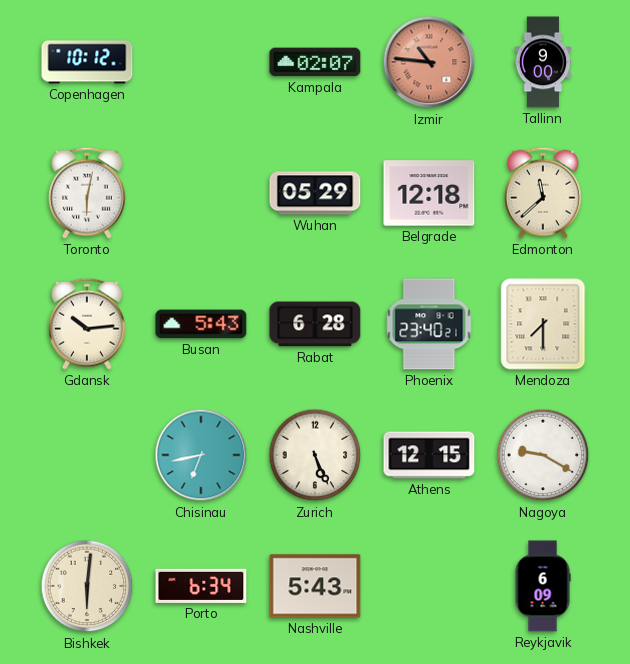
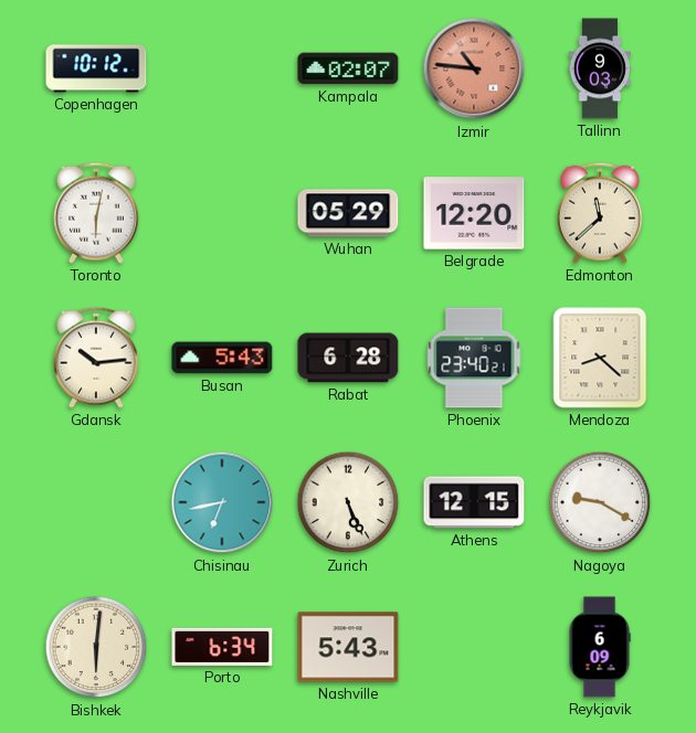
Tallinn: 9:00 -> 9:03 (600, 68)
Belgrade: 12:18 -> 12:20 (474, 213)
Mendoza: 7:30 -> 8:22 (600, 358)
